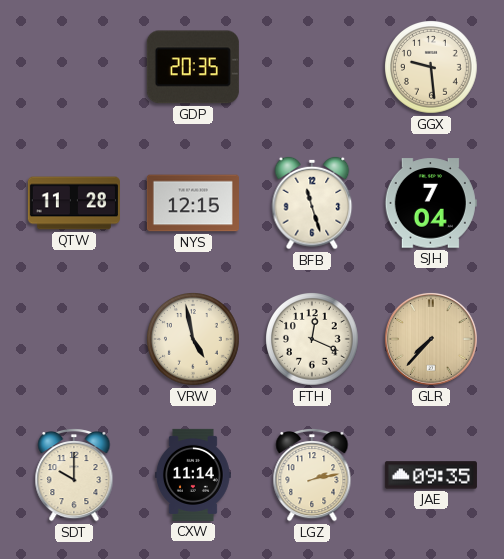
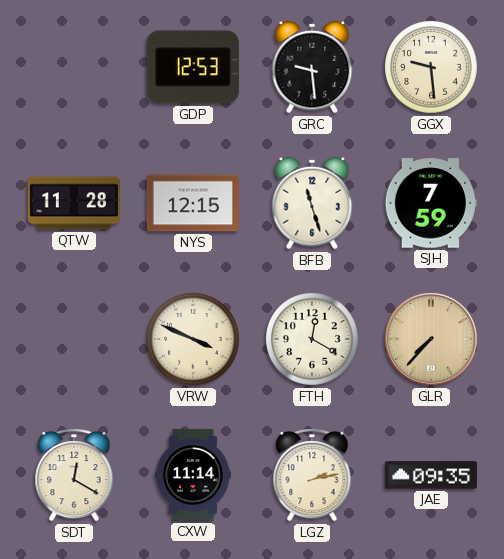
GDP: 20:35 -> 12:53 (193, 67)
GRC: none -> 9:29 (312, 67)
SJH: 7:04 -> 7:59 (431, 203)
VRW: 4:58 -> 3:49 (194, 340)
FTH: 12:19 -> 12:20 (313, 340)
SDT: 10:00 -> 12:20 (74, 476)
